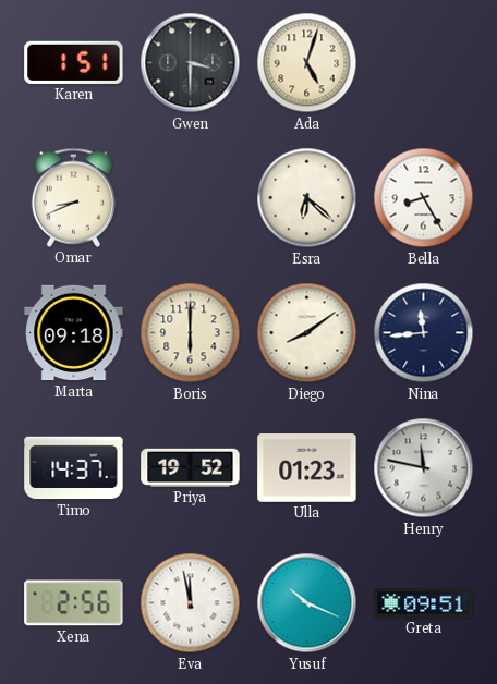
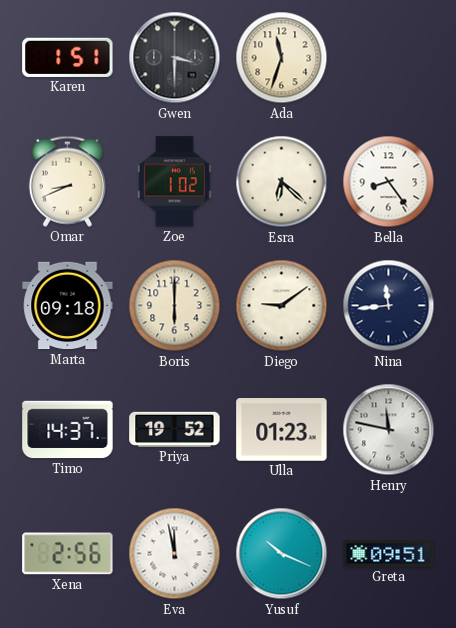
Ada: 5:03 -> 11:33 (282, 58)
Zoe: none -> 1:02 (174, 182)
Bella: 8:25 -> 8:24 (389, 182)
Diego: 8:09 -> 9:09 (282, 306)
